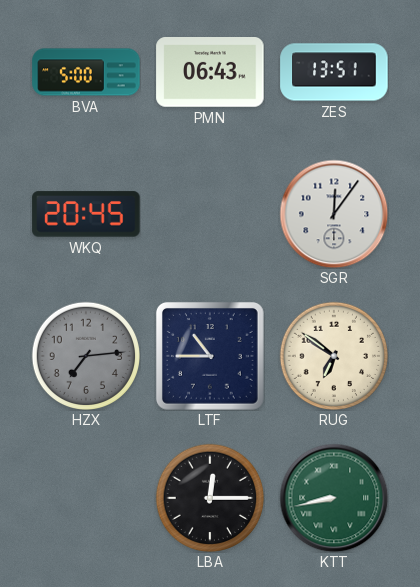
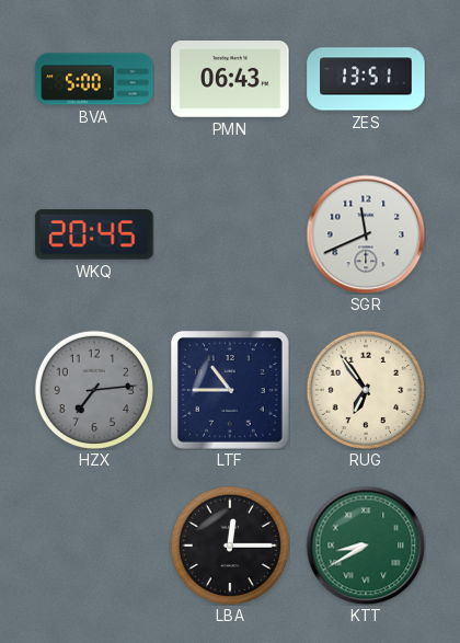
SGR: 12:06 -> 11:41 (366, 234)
RUG: 6:51 -> 6:54 (365, 389)
KTT: 8:43 -> 8:40 (366, 546)
